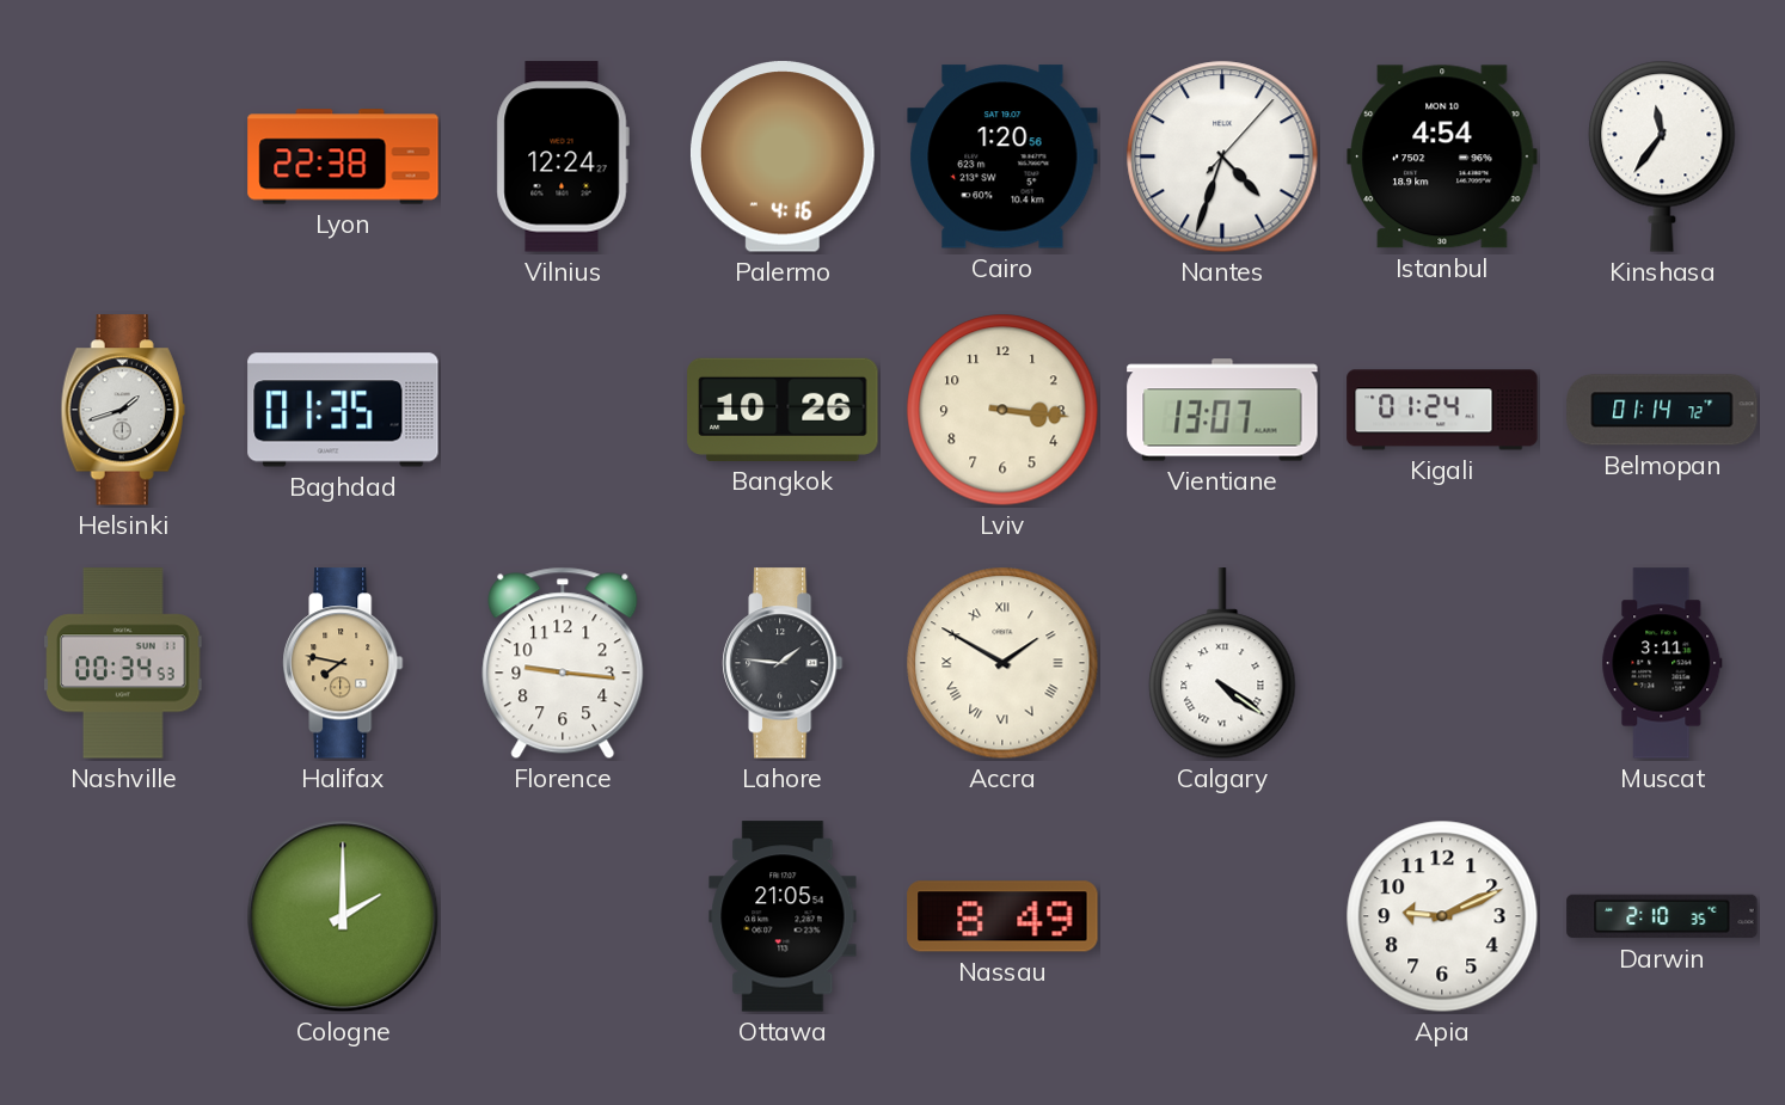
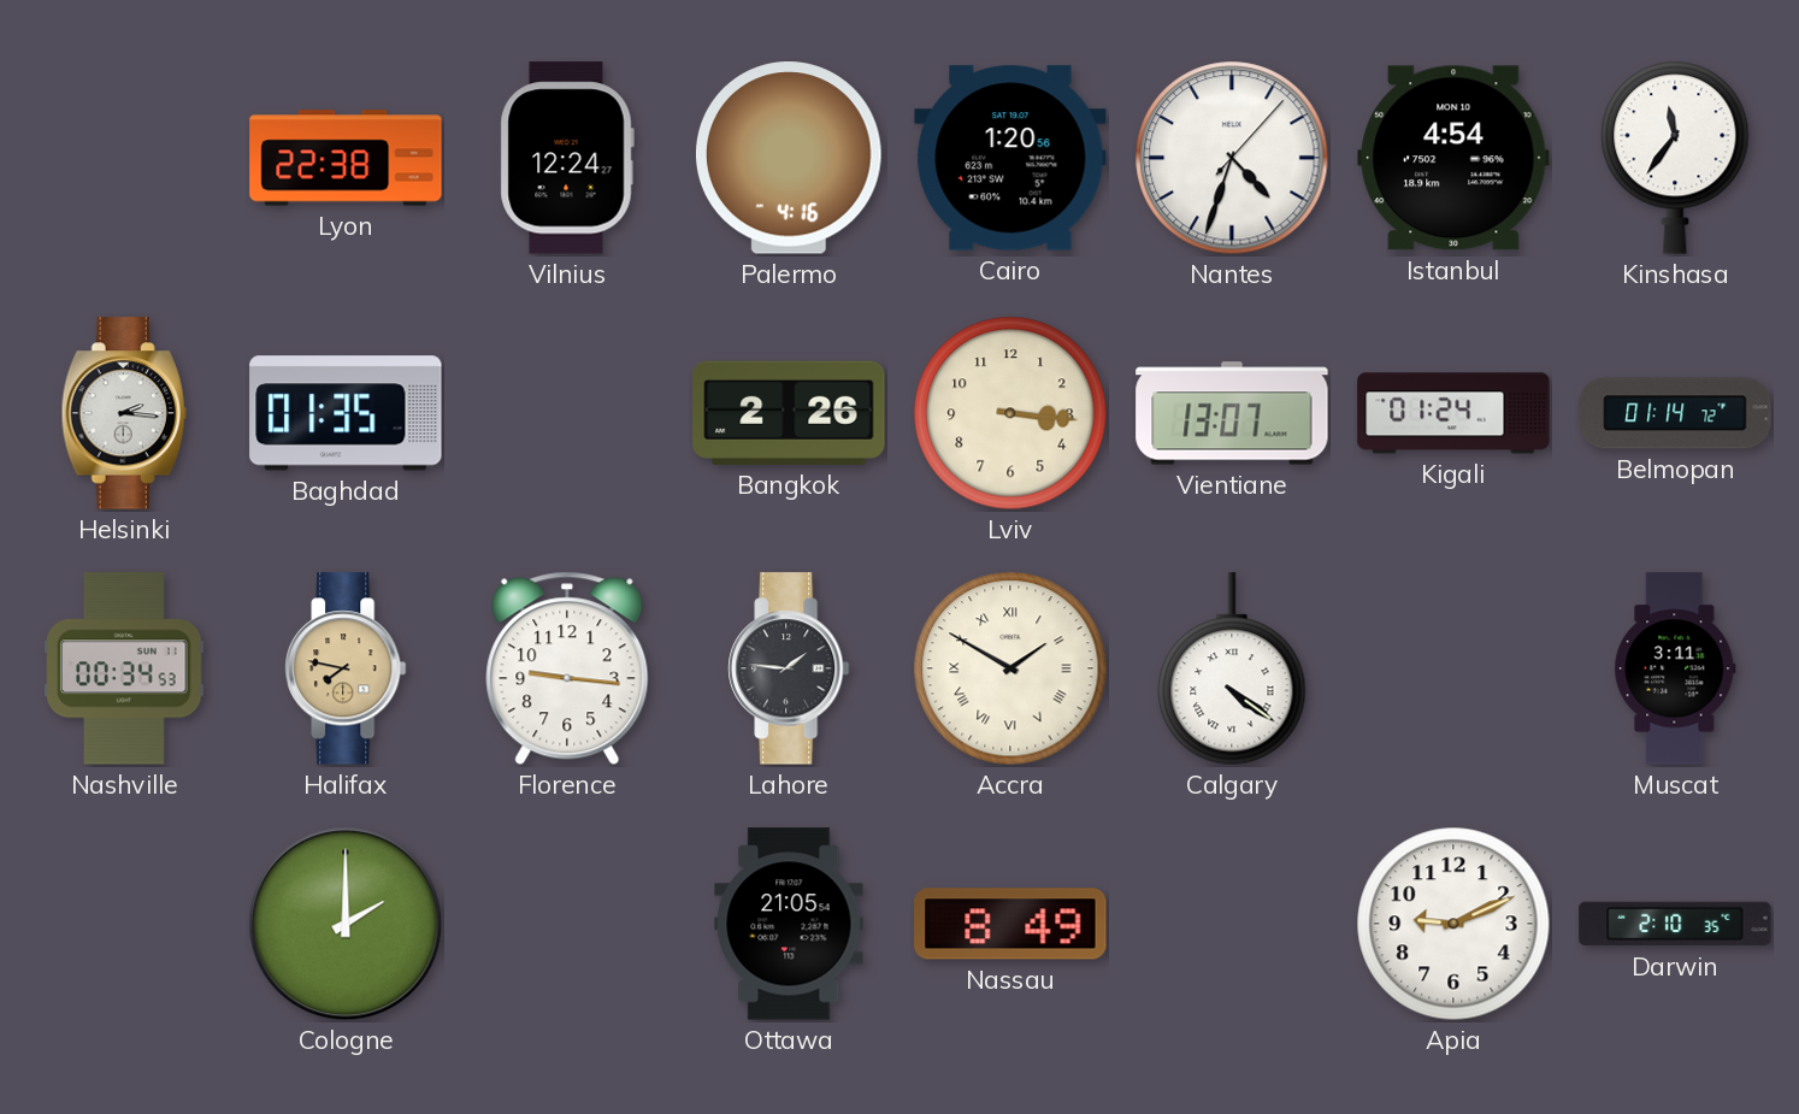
Helsinki: 1:42 -> 2:16 (124, 413)
Bangkok: 10:26 -> 2:26 (789, 413)
